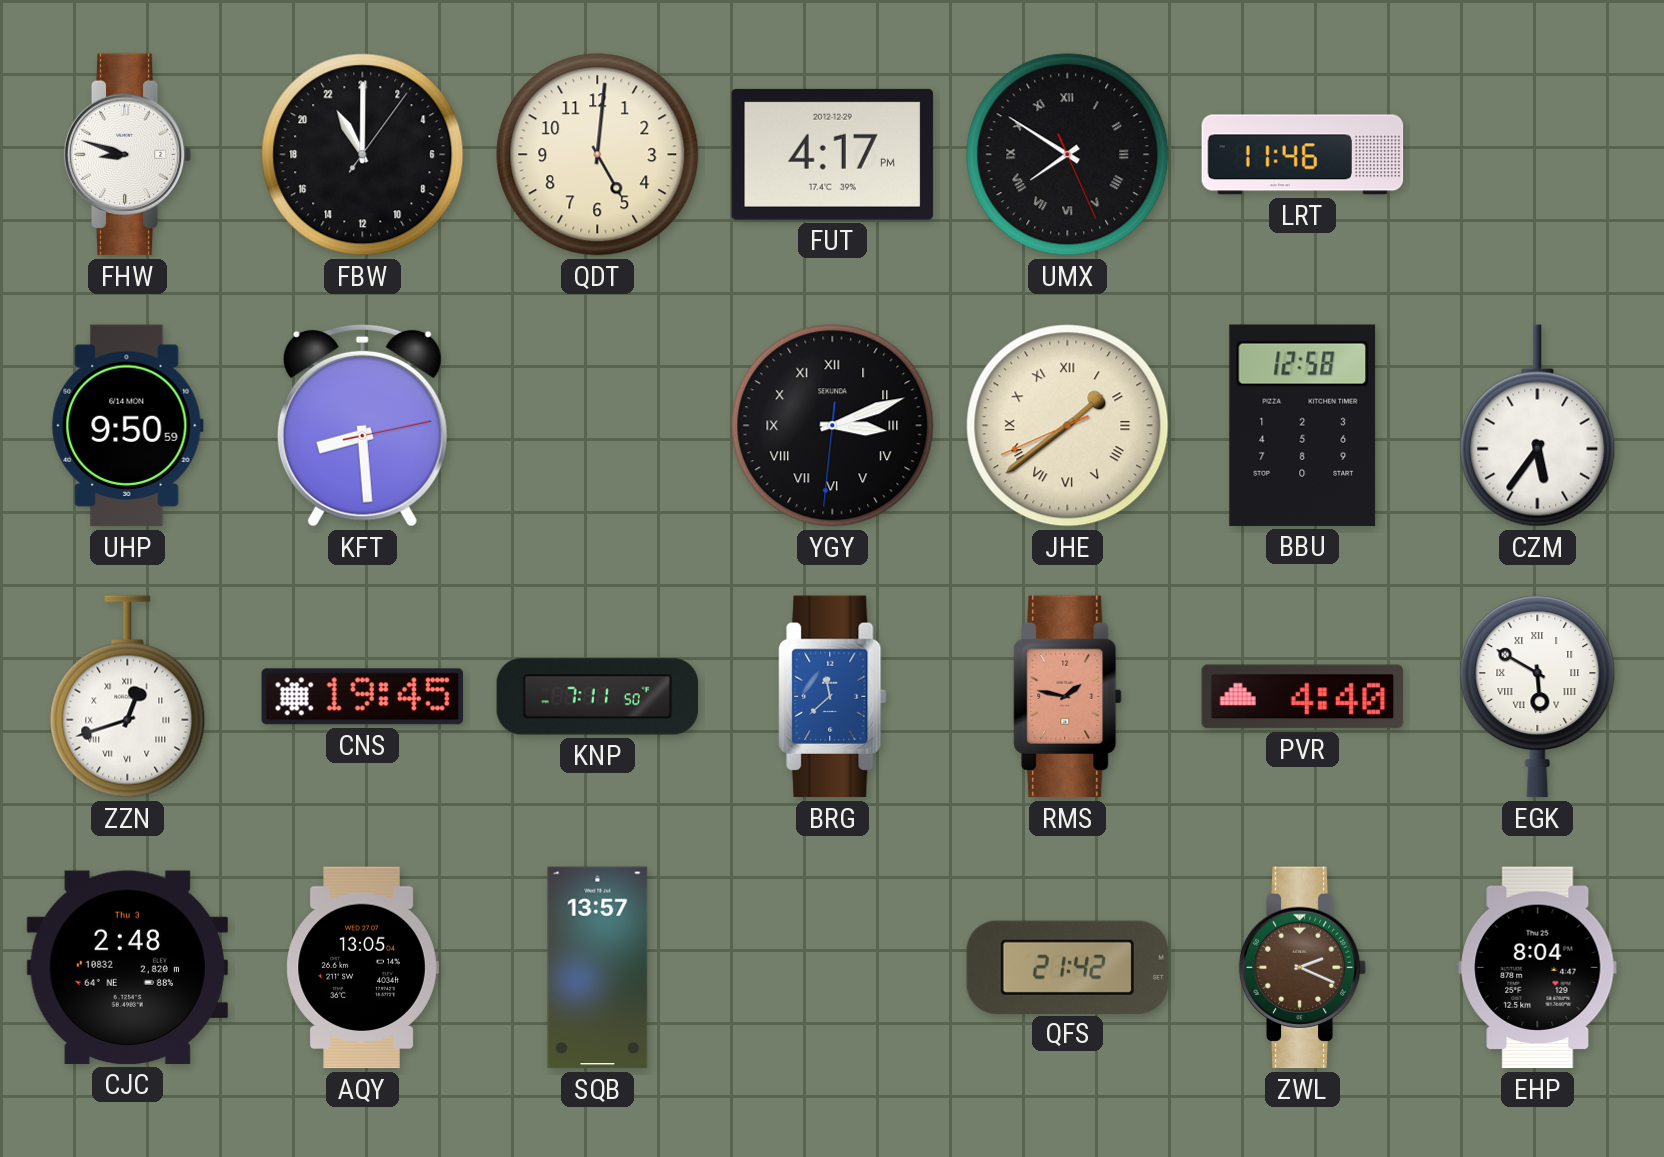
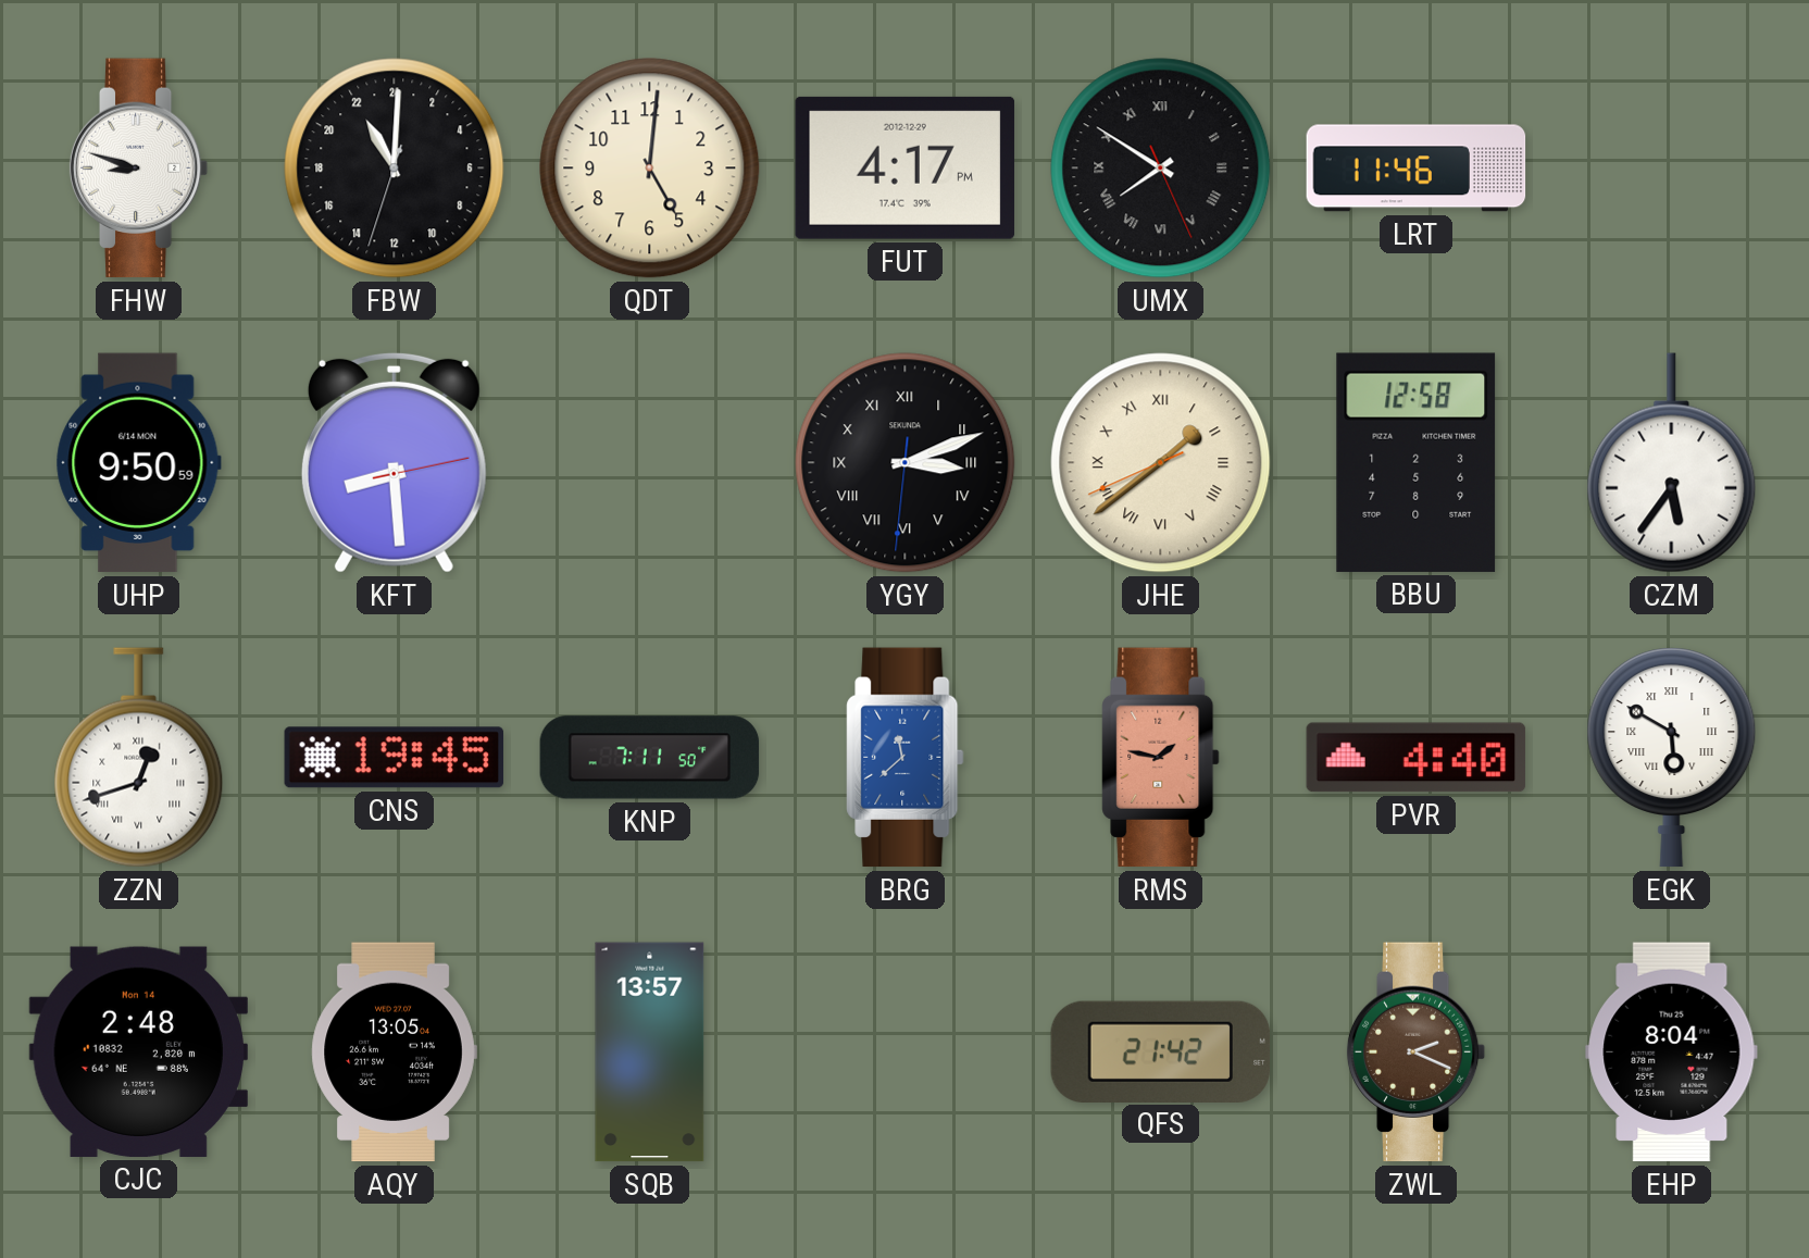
FBW: 22:00:06 -> 22:00:33 (395, 169)
CJC date: Thu 3 -> Mon 14 (138, 1051)
